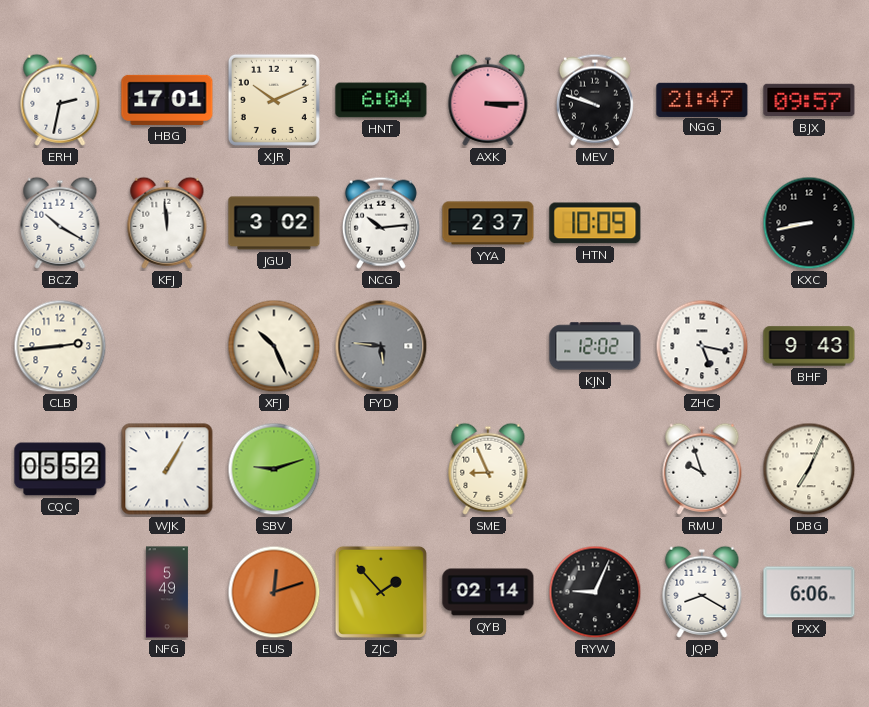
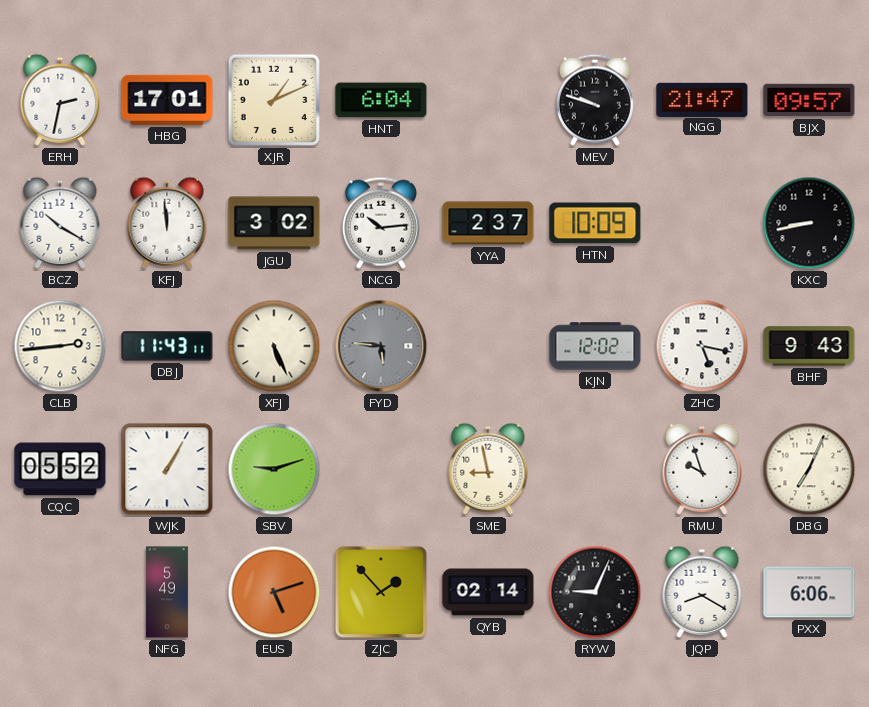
XJR: 10:11 -> 1:11 (274, 100)
AXK: 3:15 -> none (488, 100)
DBJ: none -> 11:43 (167, 346)
XFJ: 10:26 -> 5:26 (274, 346)
SME: 8:56 -> 8:58 (488, 469)
EUS: 12:12 -> 5:12 (274, 592)
